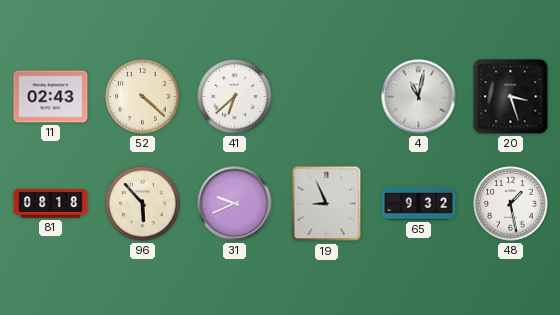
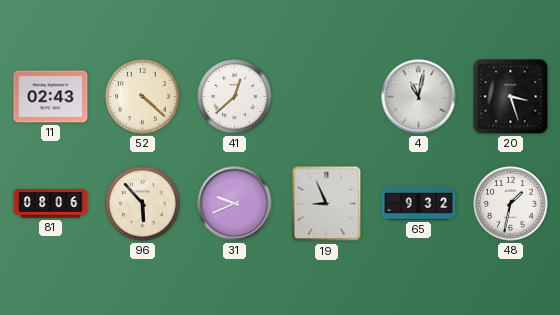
41: 6:38 -> 12:38 (235, 97)
81: 08:18 -> 08:06 (51, 204)
48: 1:28 -> 1:32 (511, 204)
